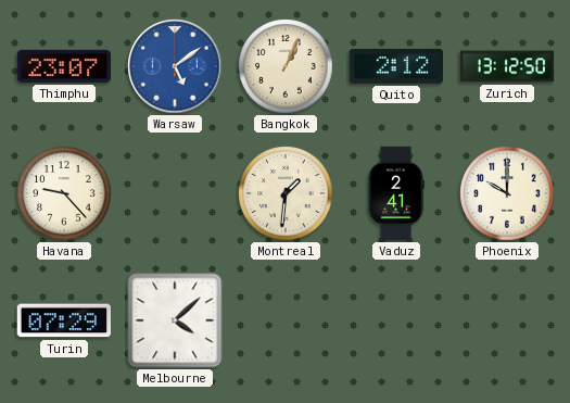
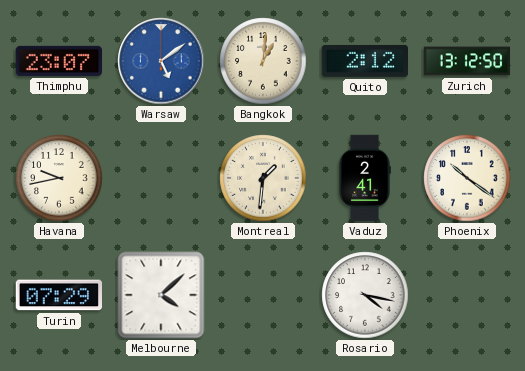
Bangkok: 1:04 -> 1:01 (263, 61)
Havana: 9:23 -> 9:43 (59, 178)
Phoenix: 10:00 -> 10:21 (467, 178)
Rosario: none -> 4:17 (365, 295)
